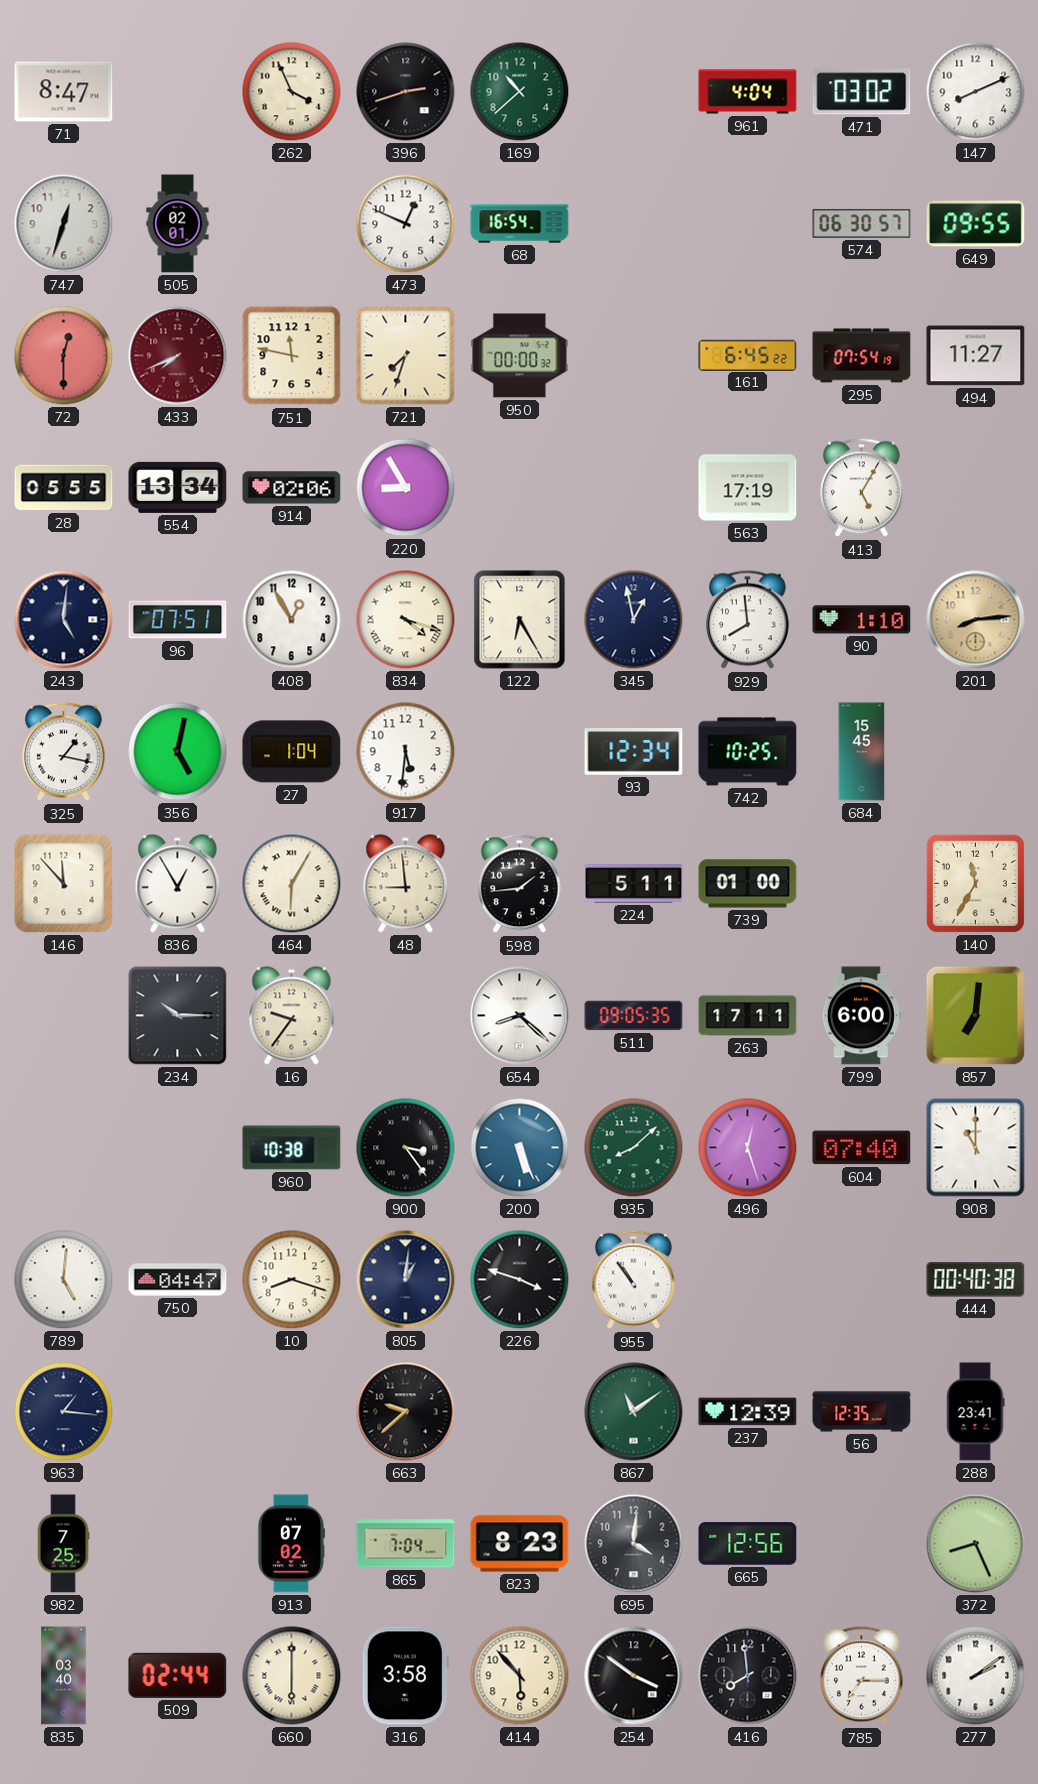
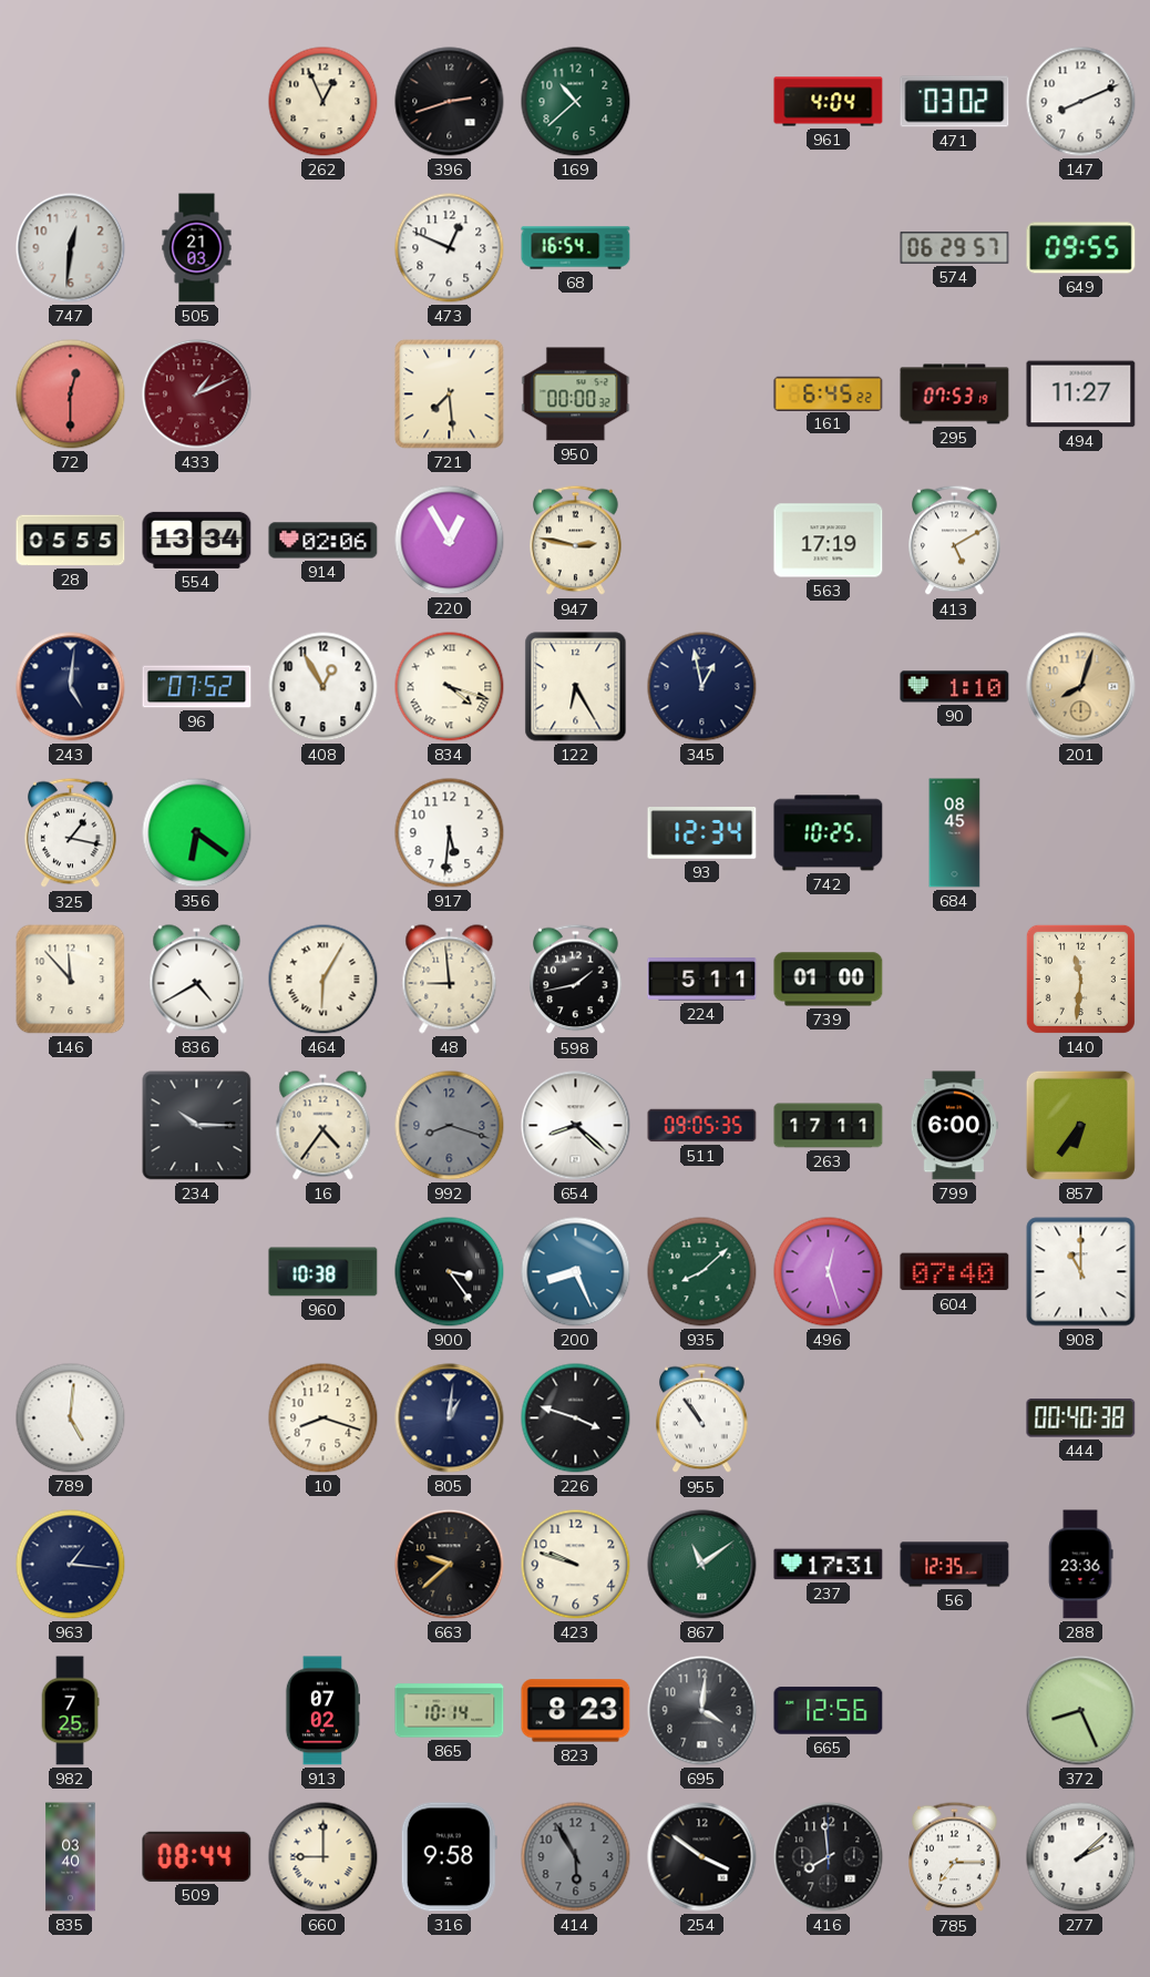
71: 8:47 -> none (64, 92)
262: 3:56 -> 12:56 (324, 102)
747: 12:33 -> 12:31 (71, 248)
505: 02:01 -> 21:03 (197, 248)
574: 06:30 -> 06:29 (955, 247)
433: 7:41 -> 1:11 (197, 395)
751: 11:47 -> none (292, 356)
721: 7:33 -> 7:29 (450, 395)
295: 07:54 -> 07:53 (955, 395)
220: 8:55 -> 12:55 (450, 541)
947: none -> 2:47 (576, 541)
413: 5:05 -> 5:10 (955, 541)
96: 07:51 -> 07:52 (197, 687)
929: 7:59 -> none (748, 620)
201: 8:14 -> 8:03 (1081, 687)
356: 5:02 -> 6:21 (197, 833)
27: 1:04 -> none (292, 752)
684: 15:45 -> 08:45 (955, 833)
836: 12:55 -> 4:40 (197, 980)
598: 1:44 -> 1:43 (576, 980)
140: 11:35 -> 11:31 (1080, 979)
16: 9:36 -> 4:36 (324, 1126)
992: none -> 8:18 (450, 1126)
857: 7:01 -> 6:36 (1080, 1125)
200: 5:26 -> 8:26 (576, 1272)
750: 04:47 -> none (178, 1280)
423: none -> 9:48 (576, 1565)
237: 12:39 -> 17:31 (829, 1565)
288: 23:41 -> 23:36 (1080, 1565)
865: 7:04 -> 10:14 (450, 1711)
509: 02:44 -> 08:44 (197, 1856)
660: 6:00 -> 9:00 (324, 1857)
316: 3:58 -> 9:58 (449, 1857)
414: 5:53 -> 5:55 (576, 1857)
414 dial: cream -> grey (576, 1857)
277: 2:09 -> 2:08 (1081, 1857)
